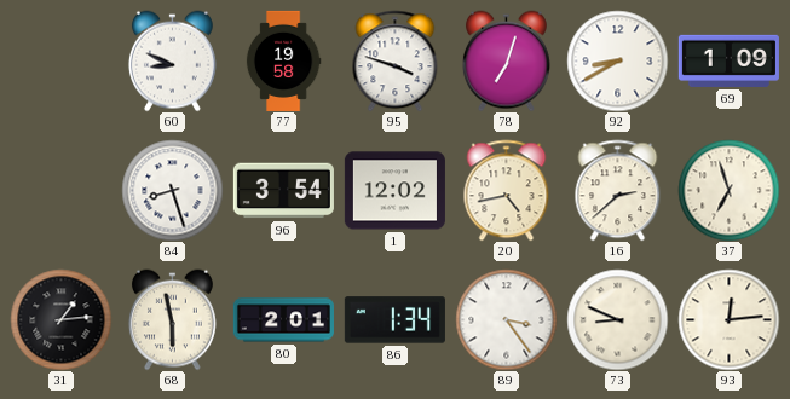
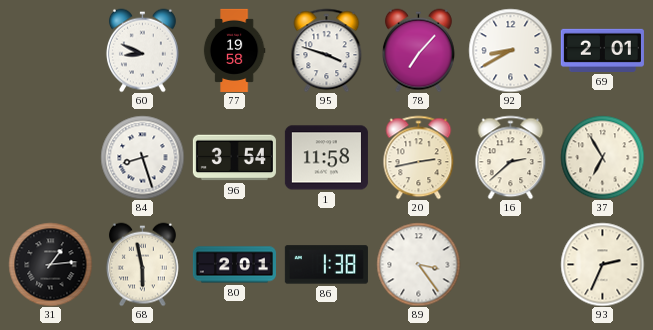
78: 7:03 -> 7:07 (418, 50)
69: 1:09 -> 2:01 (602, 50)
1: 12:02 -> 11:58 (326, 158)
20: 4:43 -> 2:43 (419, 157)
37: 6:57 -> 6:55 (602, 157)
86: 1:34 -> 1:38 (326, 265)
73: 8:49 -> none (617, 319)
93: 12:14 -> 2:34 (602, 264)
